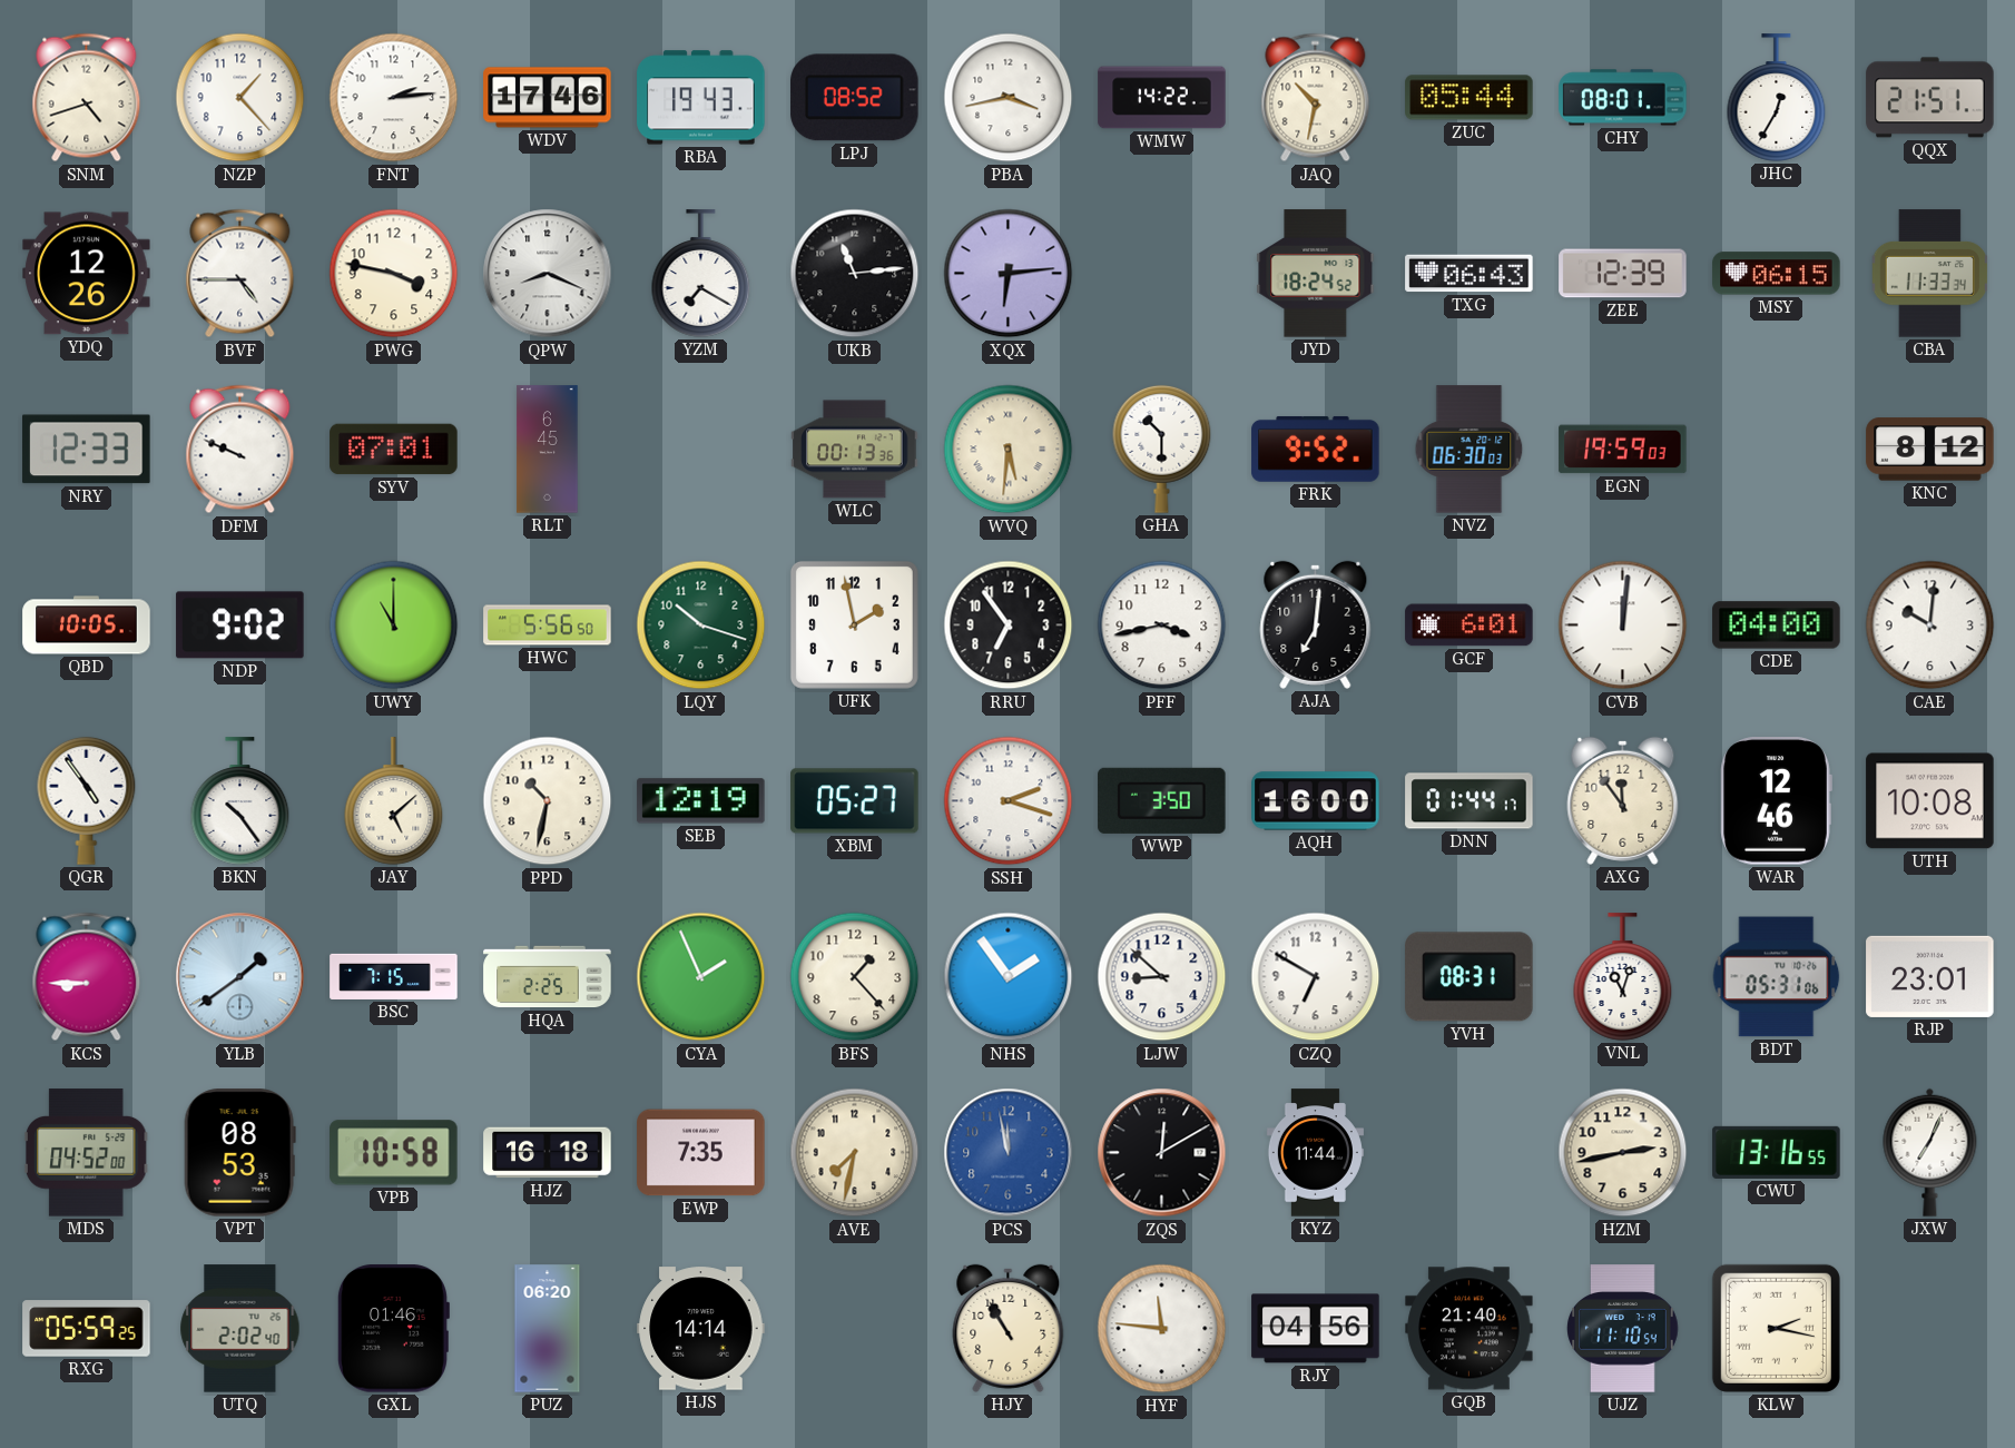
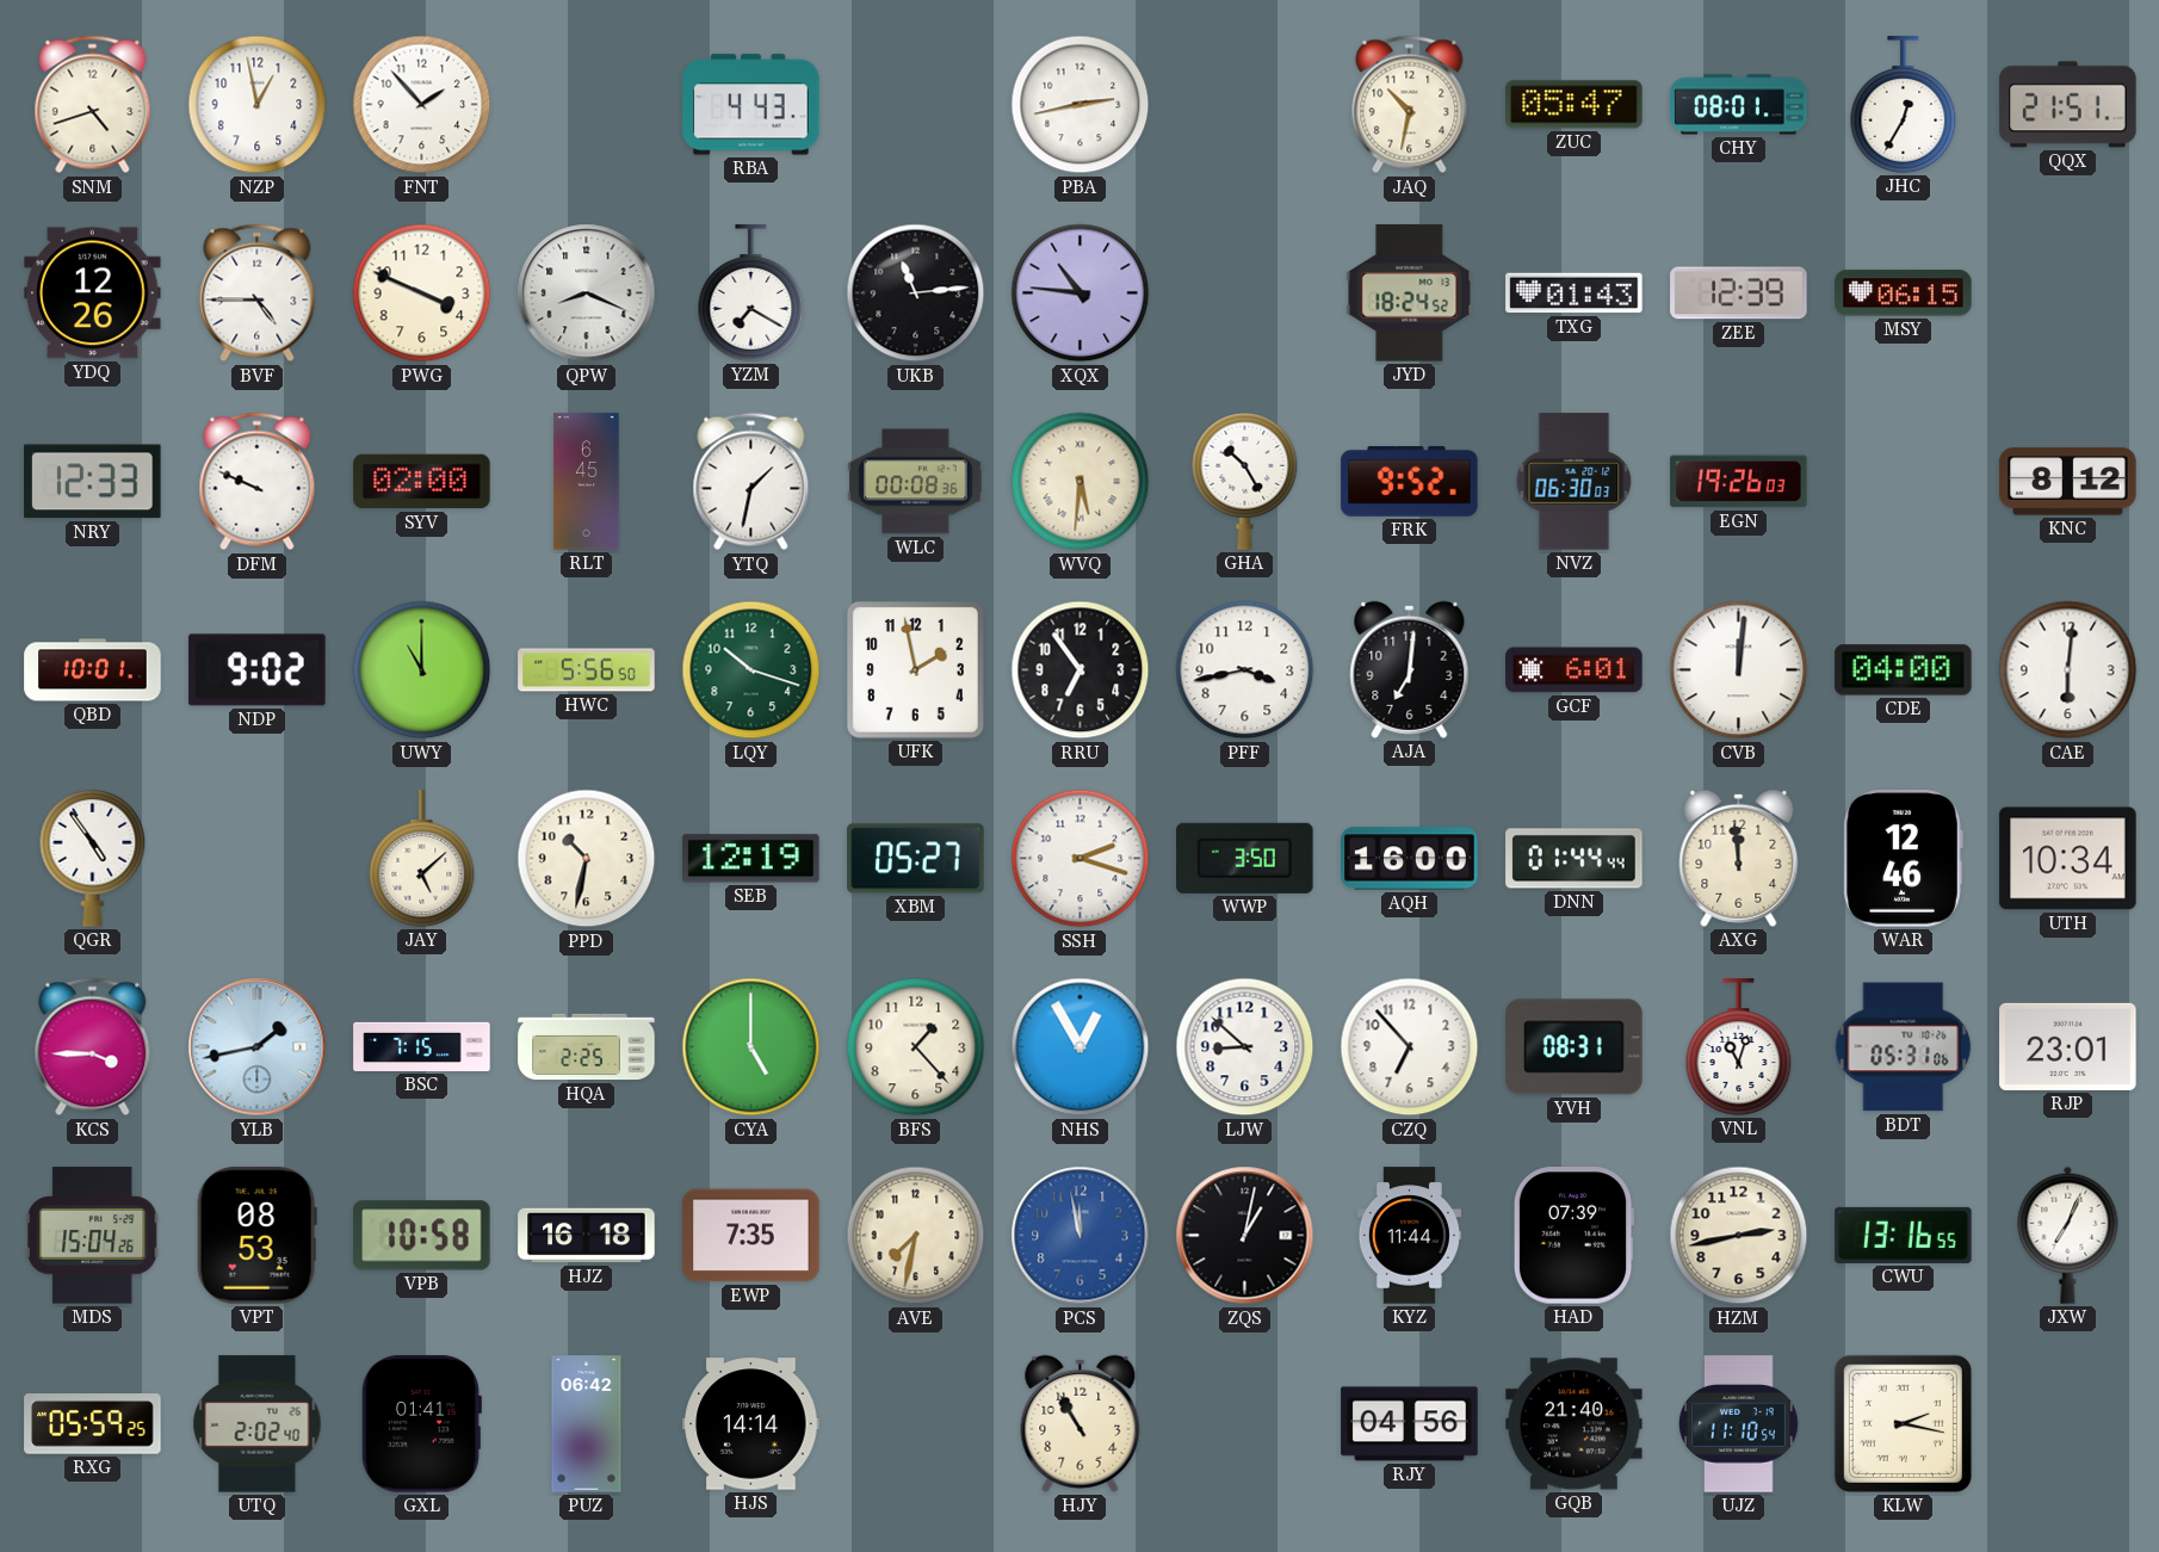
NZP: 1:23 -> 12:58 (258, 105)
FNT: 2:14 -> 1:53 (422, 105)
WDV: 17:46 -> none (548, 98)
RBA: 19:43 -> 4:43 (751, 105)
LPJ: 08:52 -> none (855, 98)
PBA: 3:43 -> 2:43 (1081, 105)
WMW: 14:22 -> none (1162, 98)
ZUC: 05:44 -> 05:47 (1575, 105)
PWG: 3:47 -> 3:49 (422, 293)
XQX: 6:14 -> 10:46 (1081, 293)
TXG: 06:43 -> 01:43 (1575, 293)
CBA: 11:33 -> none (1929, 274)
SYV: 07:01 -> 02:00 (422, 482)
YTQ: none -> 1:32 (751, 482)
WLC: 00:13 -> 00:08 (916, 482)
GHA: 10:30 -> 10:25 (1245, 481)
EGN: 19:59 -> 19:26 (1739, 482)
QBD: 10:05 -> 10:01 (93, 670)
CAE: 10:01 -> 6:01 (2068, 670)
BKN: 10:24 -> none (240, 801)
DNN: 01:44:17 -> 01:44:44 (1575, 859)
AXG: 11:54 -> 11:59 (1739, 858)
UTH: 10:08 -> 10:34 (2068, 859)
KCS: 8:45 -> 3:45 (93, 1047)
YLB: 1:39 -> 1:43 (258, 1047)
CYA: 1:56 -> 5:00 (751, 1047)
NHS: 1:54 -> 12:55 (1081, 1047)
CZQ: 6:50 -> 6:53 (1410, 1047)
MDS: 04:52 -> 15:04 (92, 1236)
ZQS: 12:10 -> 1:02 (1245, 1236)
HAD: none -> 07:39 (1573, 1236)
GXL: 01:46 -> 01:41 (421, 1424)
PUZ: 06:20 -> 06:42 (587, 1424)
HYF: 11:46 -> none (1162, 1329)
